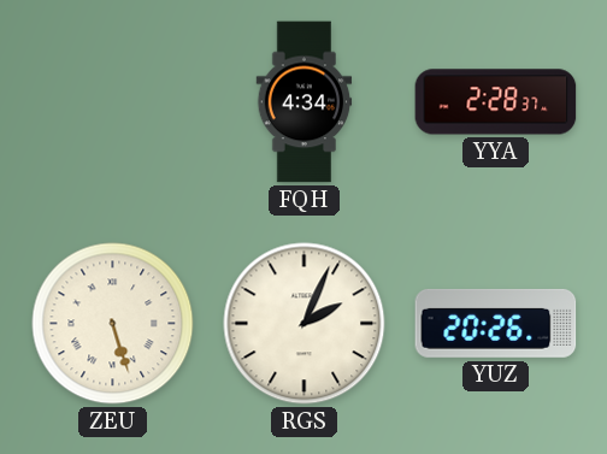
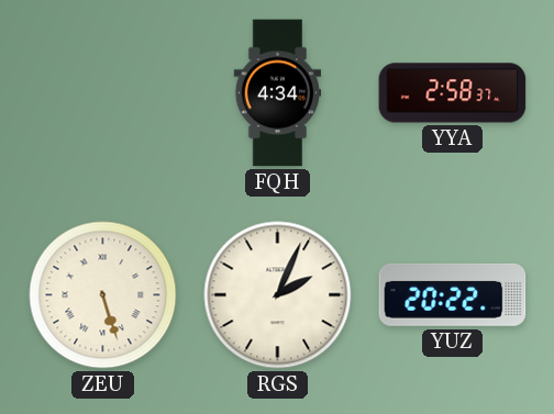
YYA: 2:28 -> 2:58 (453, 93)
YUZ: 20:26 -> 20:22 (453, 294)
